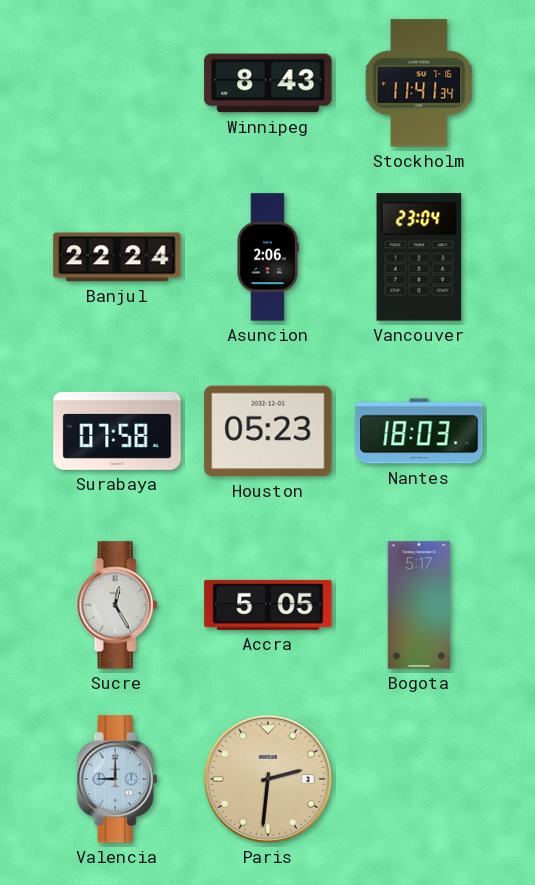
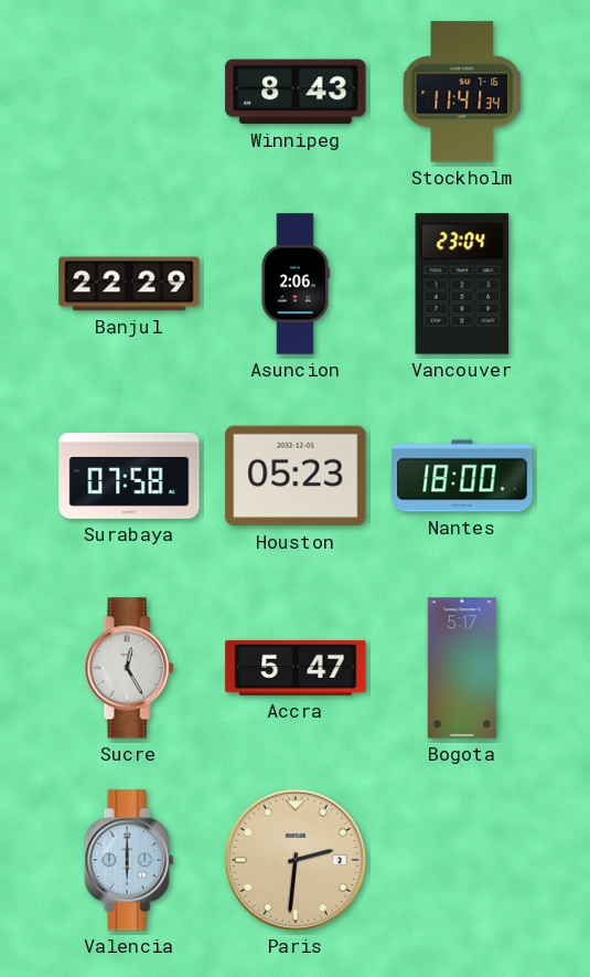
Banjul: 22:24 -> 22:29 (129, 284)
Nantes: 18:03 -> 18:00 (462, 476)
Accra: 5:05 -> 5:47 (296, 668)
Valencia: 9:00 -> 6:00 (129, 860)
